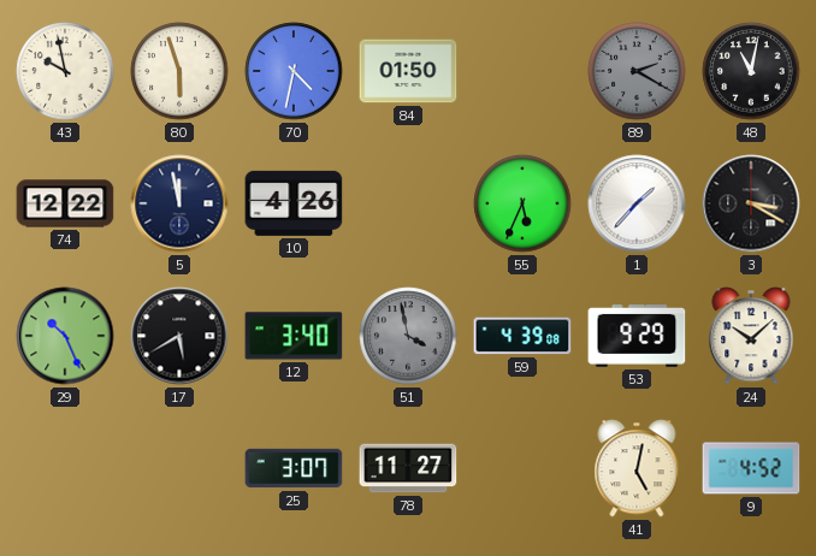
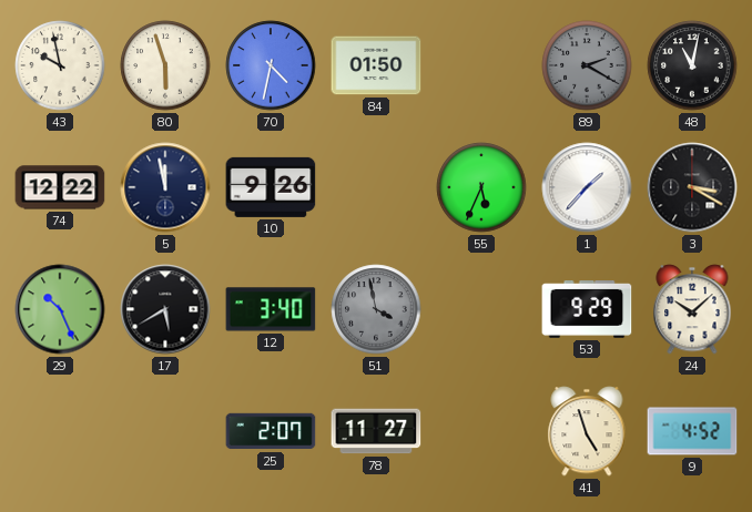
10: 4:26 -> 9:26 (271, 187)
59: 4:39 -> none (522, 336)
25: 3:07 -> 2:07 (271, 431)
41: 5:02 -> 4:57 (587, 431)
